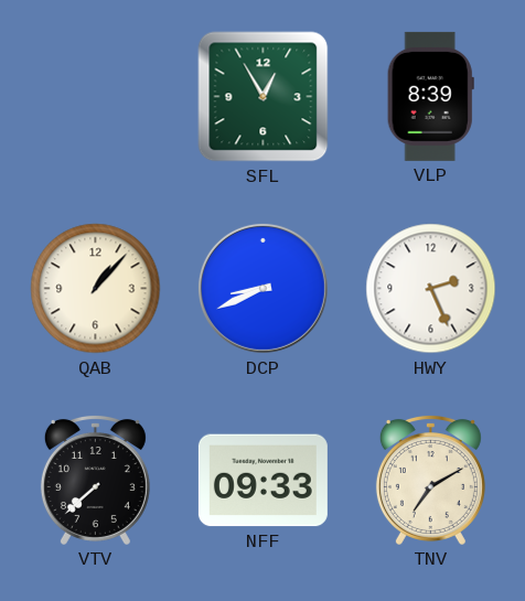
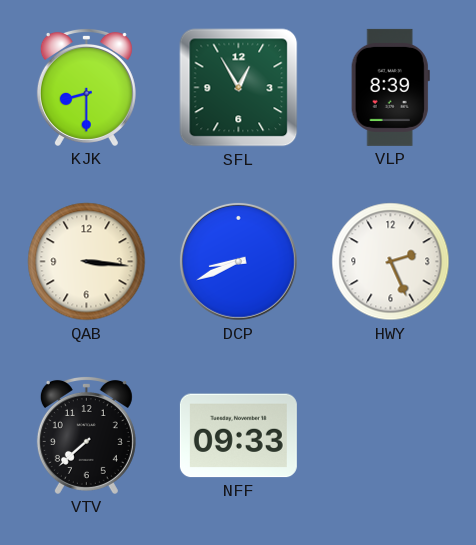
KJK: none -> 8:30 (86, 87)
QAB: 1:07 -> 3:16 (87, 262)
TNV: 7:10 -> none (430, 480)
